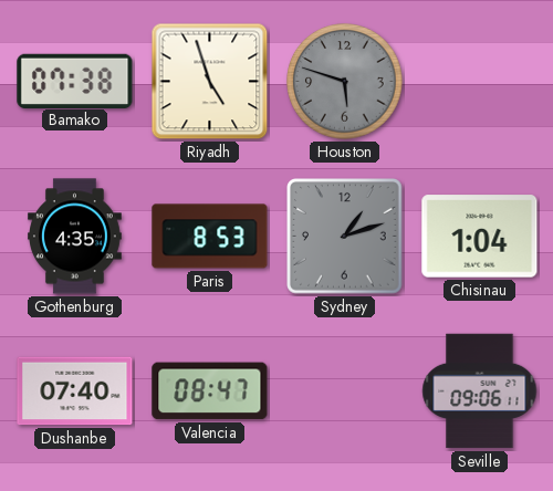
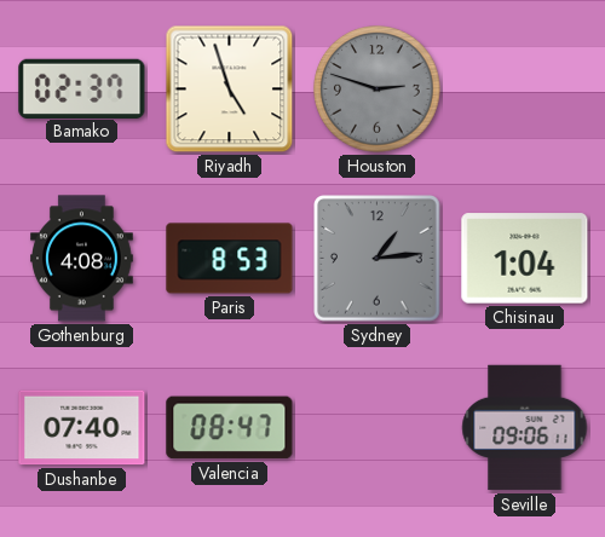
Bamako: 07:38 -> 02:37 (82, 88)
Houston: 5:48 -> 2:48 (378, 89)
Gothenburg: 4:35 -> 4:08 (82, 259)
Sydney: 1:12 -> 1:14 (378, 259)
